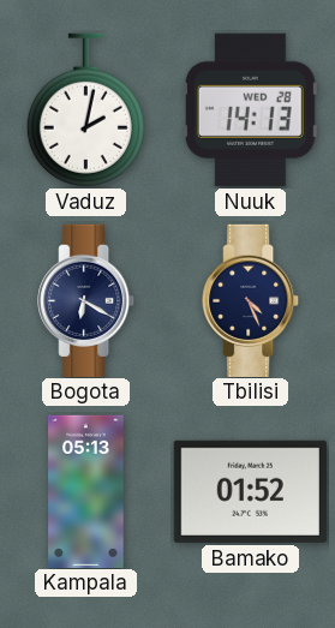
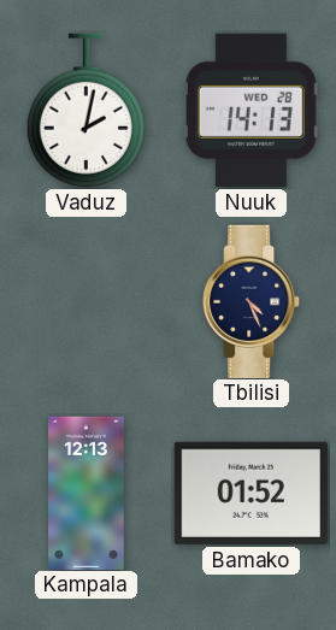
Bogota: 6:20 -> none (86, 300)
Kampala: 05:13 -> 12:13 (87, 493)
